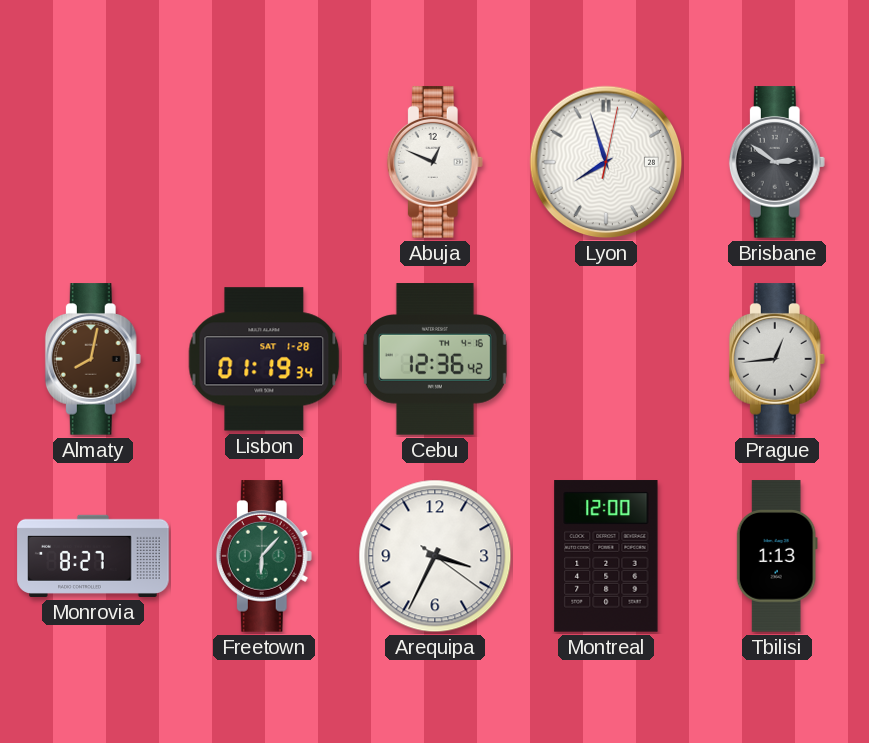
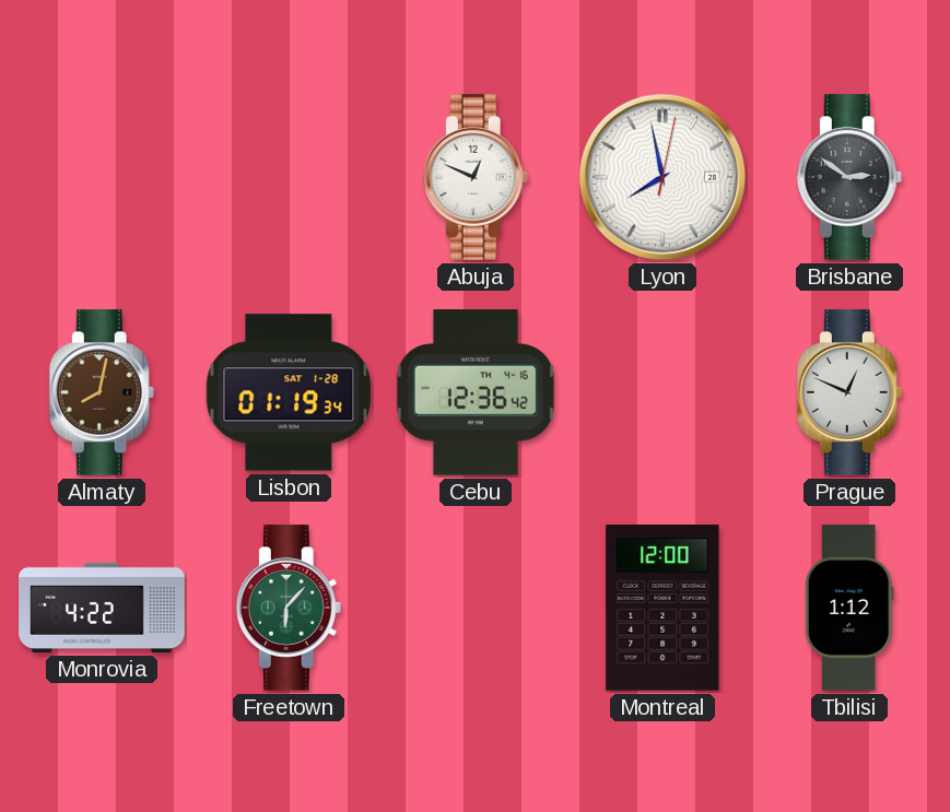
Lyon: 7:57 -> 7:58 (662, 177)
Prague: 12:44 -> 12:49 (849, 392)
Monrovia: 8:27 -> 4:22 (102, 608)
Arequipa: 3:34 -> none (435, 556)
Tbilisi: 1:13 -> 1:12 (849, 608)
